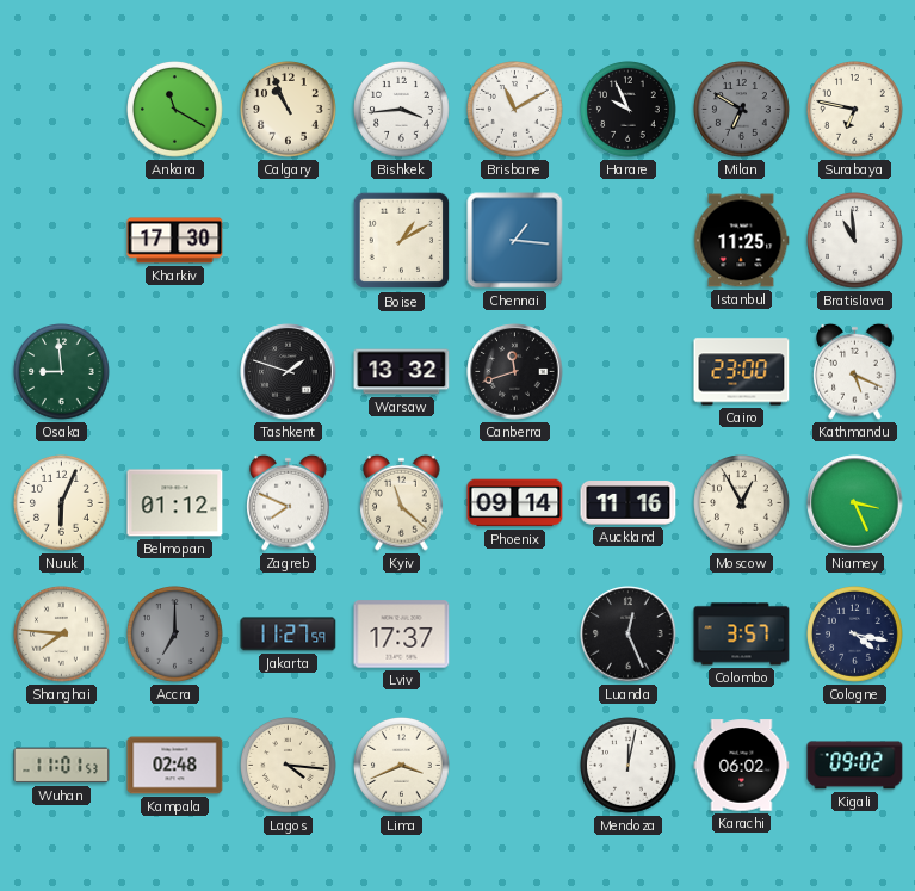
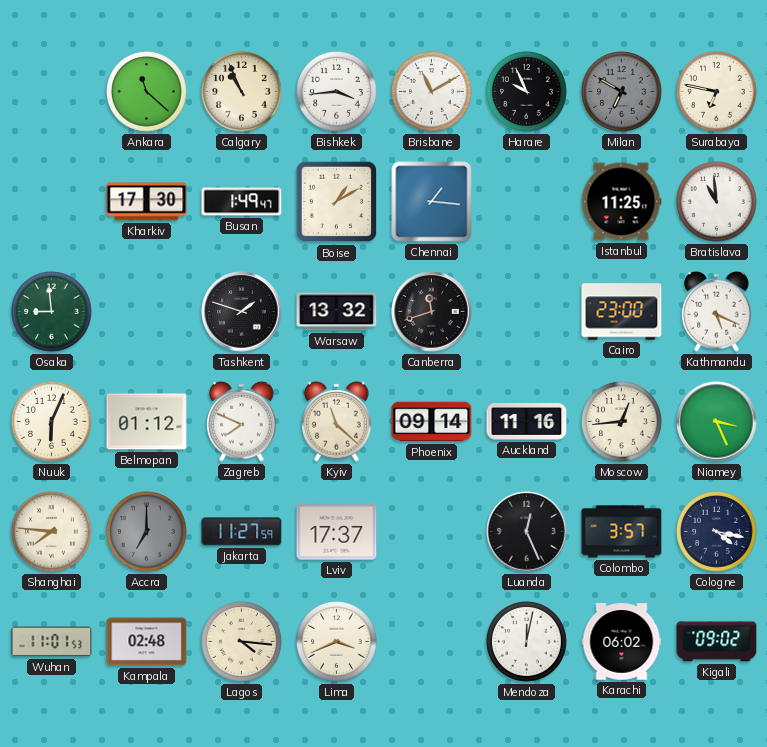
Ankara: 11:20 -> 11:22 (147, 92)
Busan: none -> 1:49 (242, 202)
Moscow: 12:55 -> 12:44 (622, 422)
